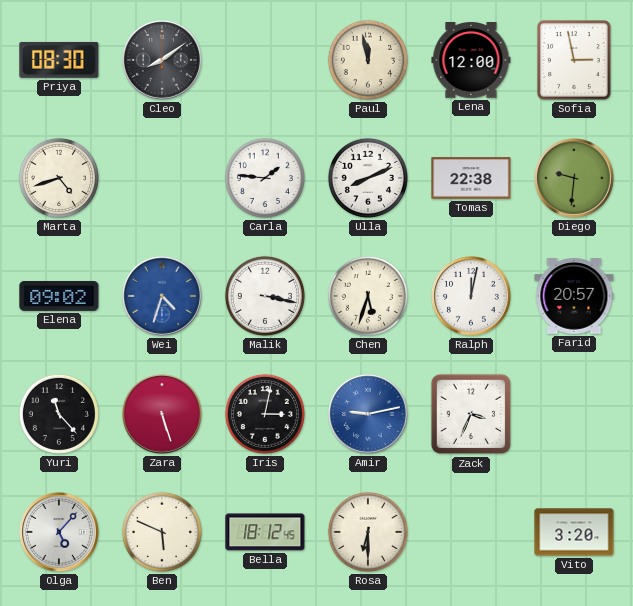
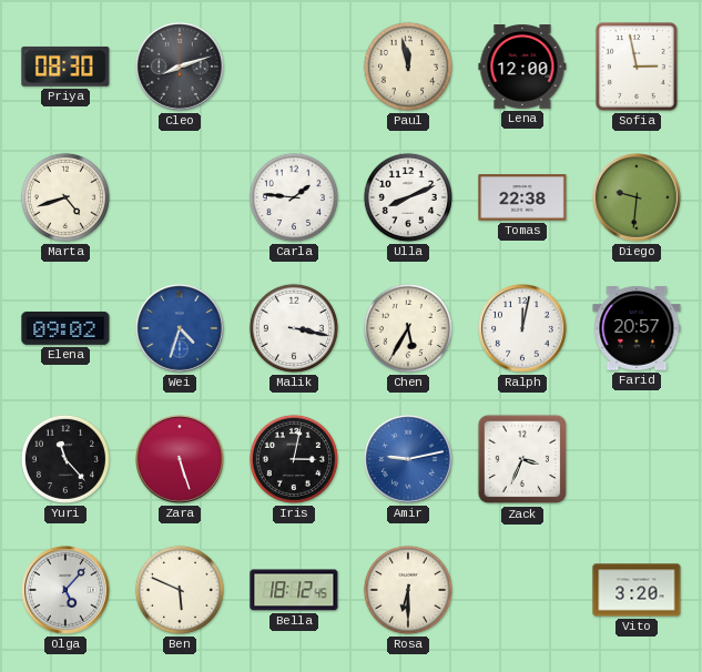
Cleo: 8:09 -> 8:12 (181, 68)
Chen: 5:33 -> 5:35 (408, 328)
